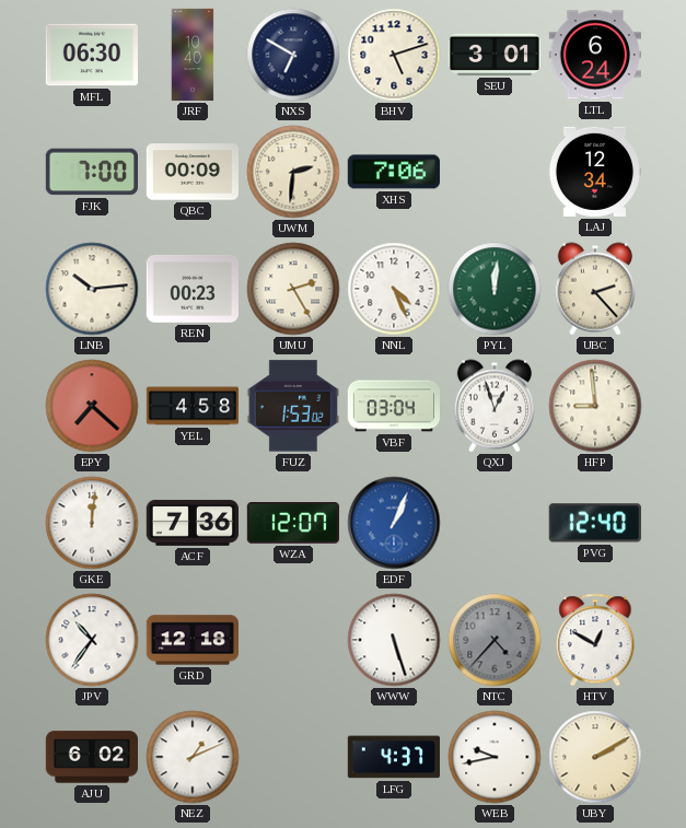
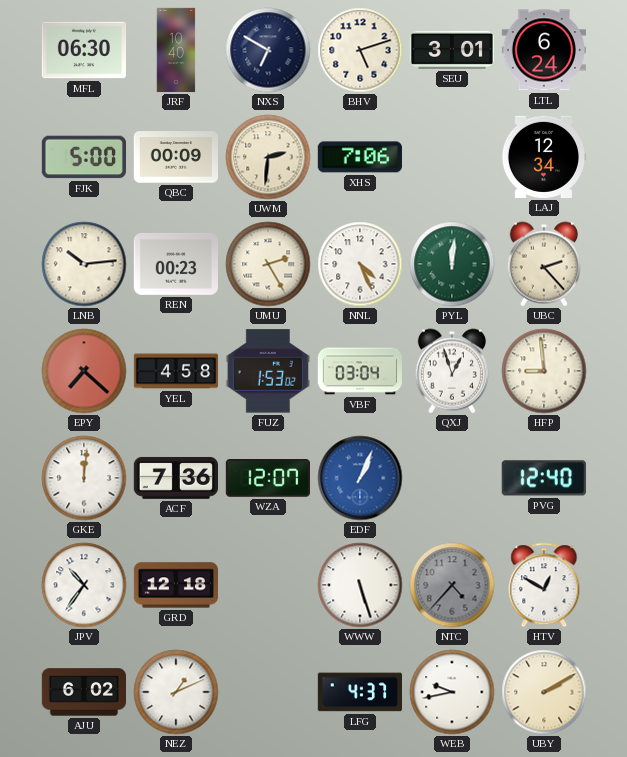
FJK: 7:00 -> 5:00 (83, 157)
